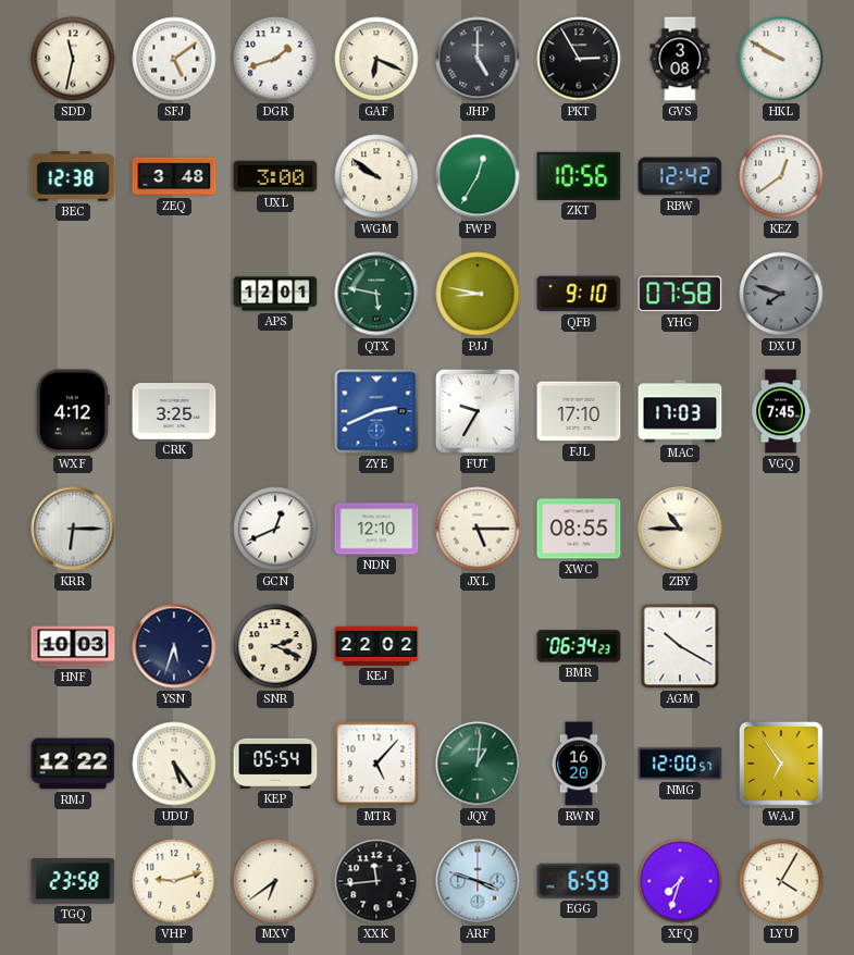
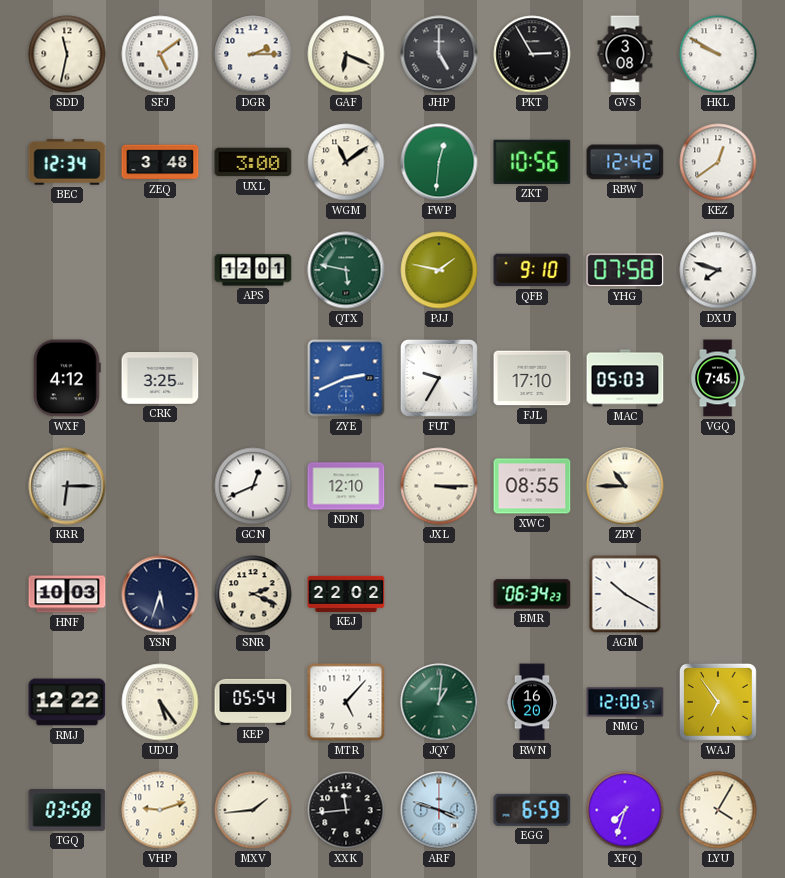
DGR: 1:42 -> 2:15 (253, 54)
BEC: 12:38 -> 12:34 (67, 162)
WGM: 9:51 -> 11:09 (346, 162)
FWP: 12:35 -> 12:31 (439, 162)
PJJ: 8:47 -> 1:47 (439, 270)
DXU dial: grey -> white (718, 270)
MAC: 17:03 -> 05:03 (625, 378)
JXL: 5:15 -> 3:15 (439, 486)
TGQ: 23:58 -> 03:58 (67, 811)
MXV: 6:39 -> 1:44 (253, 810)
